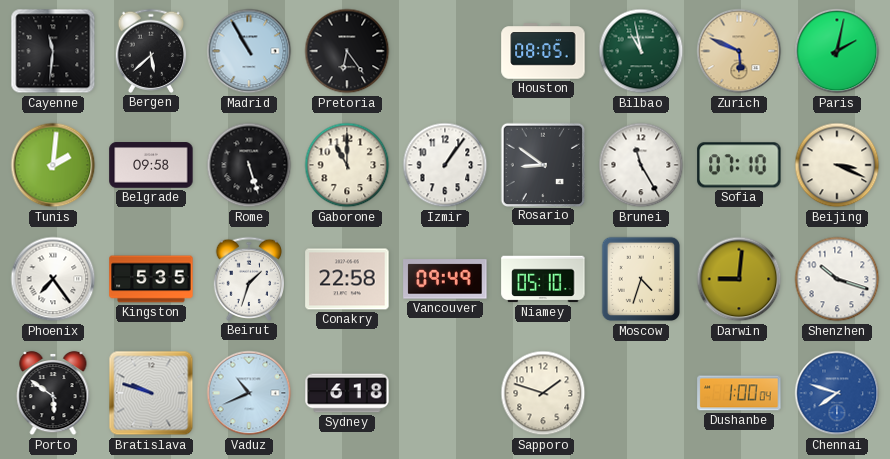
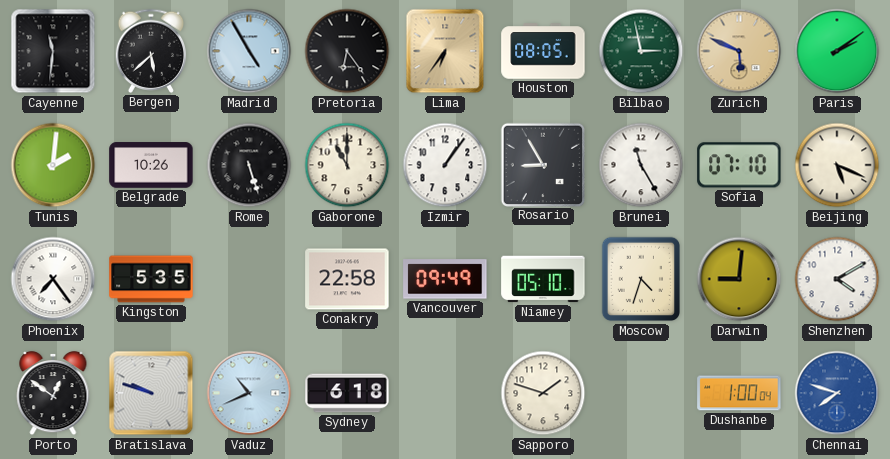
Madrid: 10:55 -> 4:55 (249, 51)
Lima: none -> 6:36 (445, 51)
Bilbao: 10:58 -> 2:58 (641, 51)
Paris: 2:02 -> 2:09 (837, 51)
Belgrade: 09:58 -> 10:26 (151, 165)
Rosario: 8:51 -> 8:55 (542, 164)
Beijing: 3:19 -> 5:19 (837, 165)
Beirut: 1:33 -> none (249, 279)
Shenzhen: 10:18 -> 4:10 (837, 279)
Porto: 5:51 -> 12:51 (53, 393)
